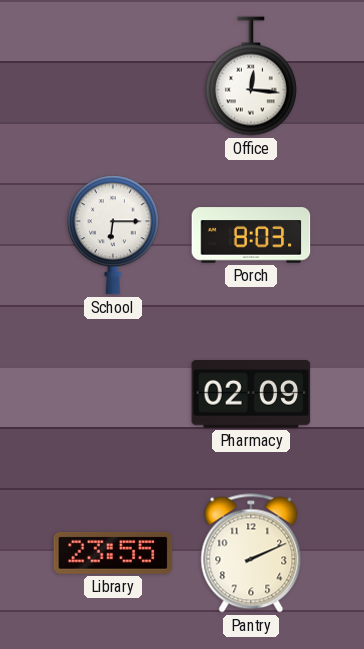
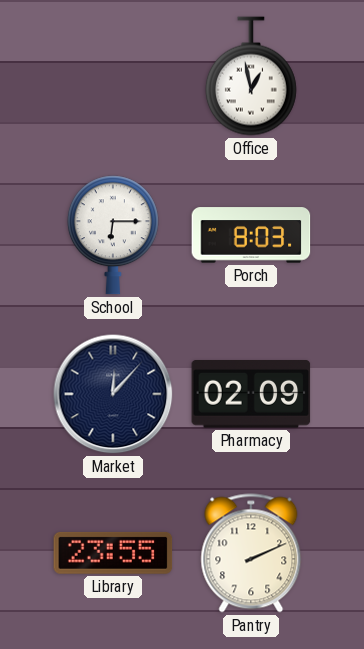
Office: 12:16 -> 12:58 (251, 76)
Market: none -> 12:07 (113, 394)
